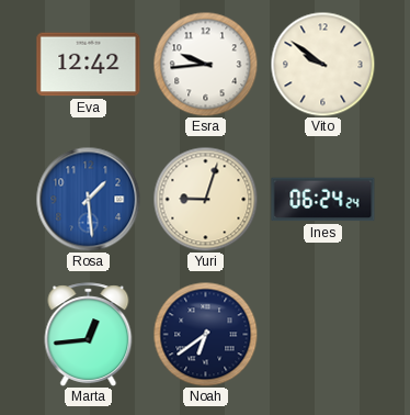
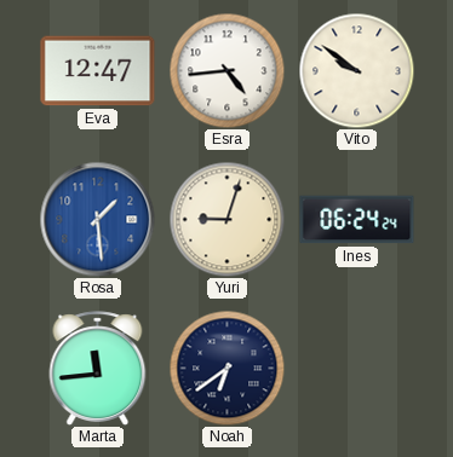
Eva: 12:42 -> 12:47 (98, 71)
Esra: 9:44 -> 4:44 (226, 70)
Marta: 12:44 -> 11:44 (98, 369)
